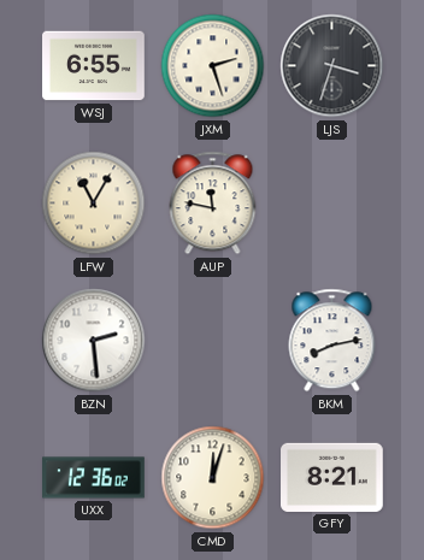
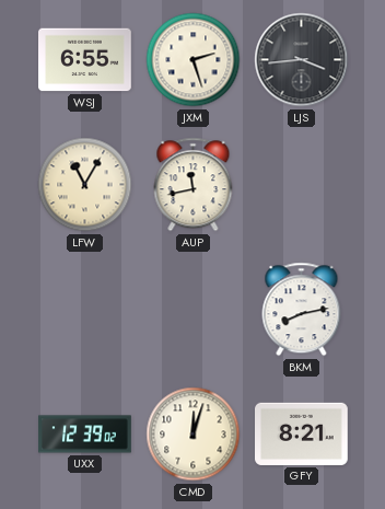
LJS: 3:33 -> 3:44 (302, 60)
AUP: 11:47 -> 11:43 (194, 185)
BZN: 2:29 -> none (94, 341)
UXX: 12:36 -> 12:39 (85, 435)
